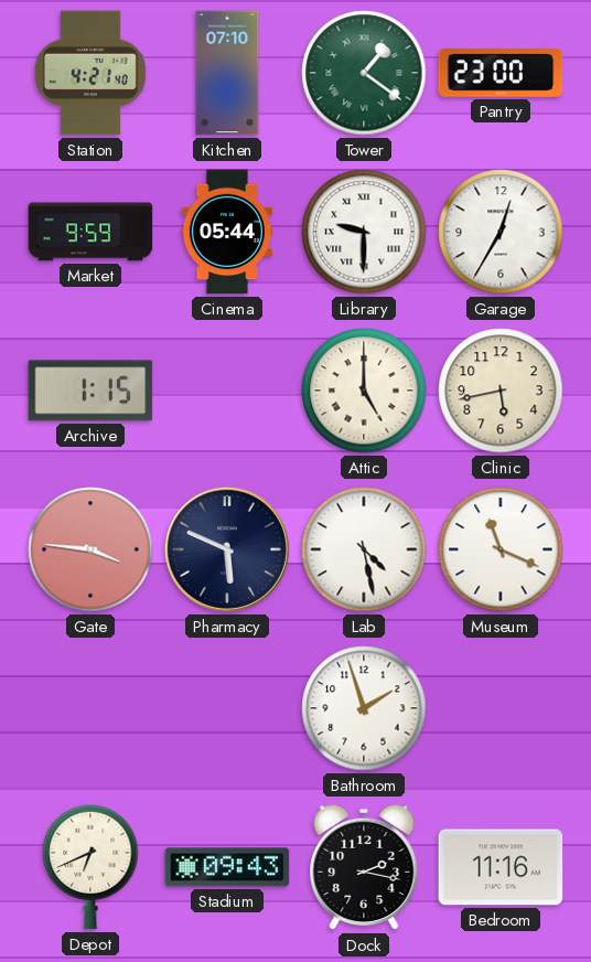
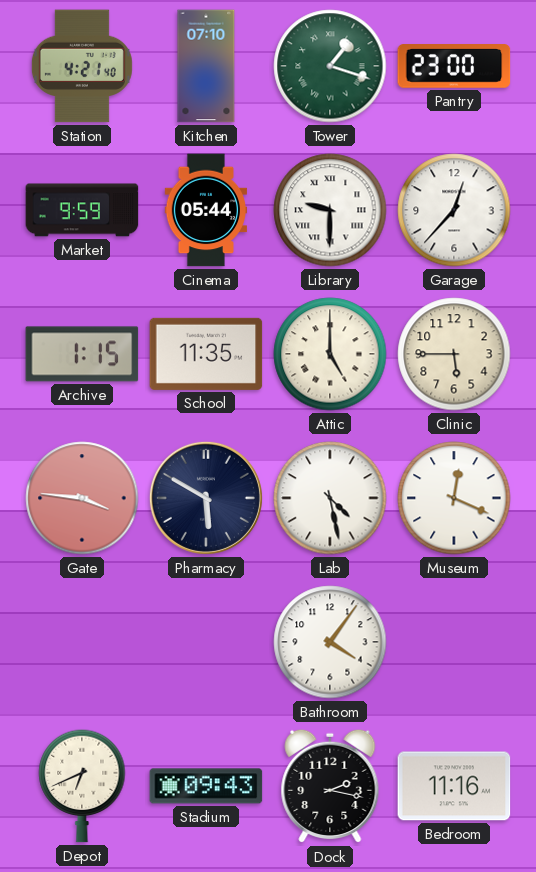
Tower: 1:21 -> 1:18 (330, 66)
Garage: 12:35 -> 12:37 (454, 210)
School: none -> 11:35 (206, 354)
Clinic: 5:43 -> 5:45 (454, 354)
Pharmacy: 5:49 -> 5:50 (206, 498)
Museum: 11:19 -> 12:19 (454, 498)
Bathroom: 1:57 -> 4:06 (330, 642)
